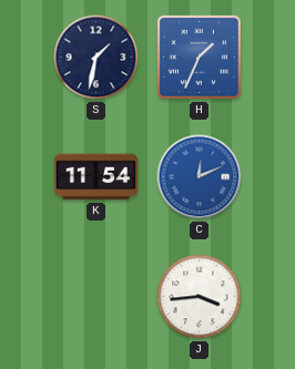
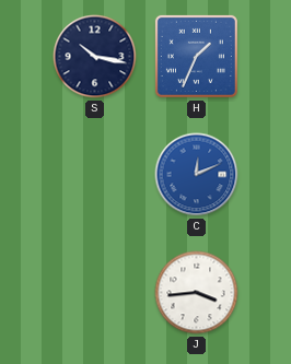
S: 1:32 -> 10:17 (95, 57)
K: 11:54 -> none (96, 177)
